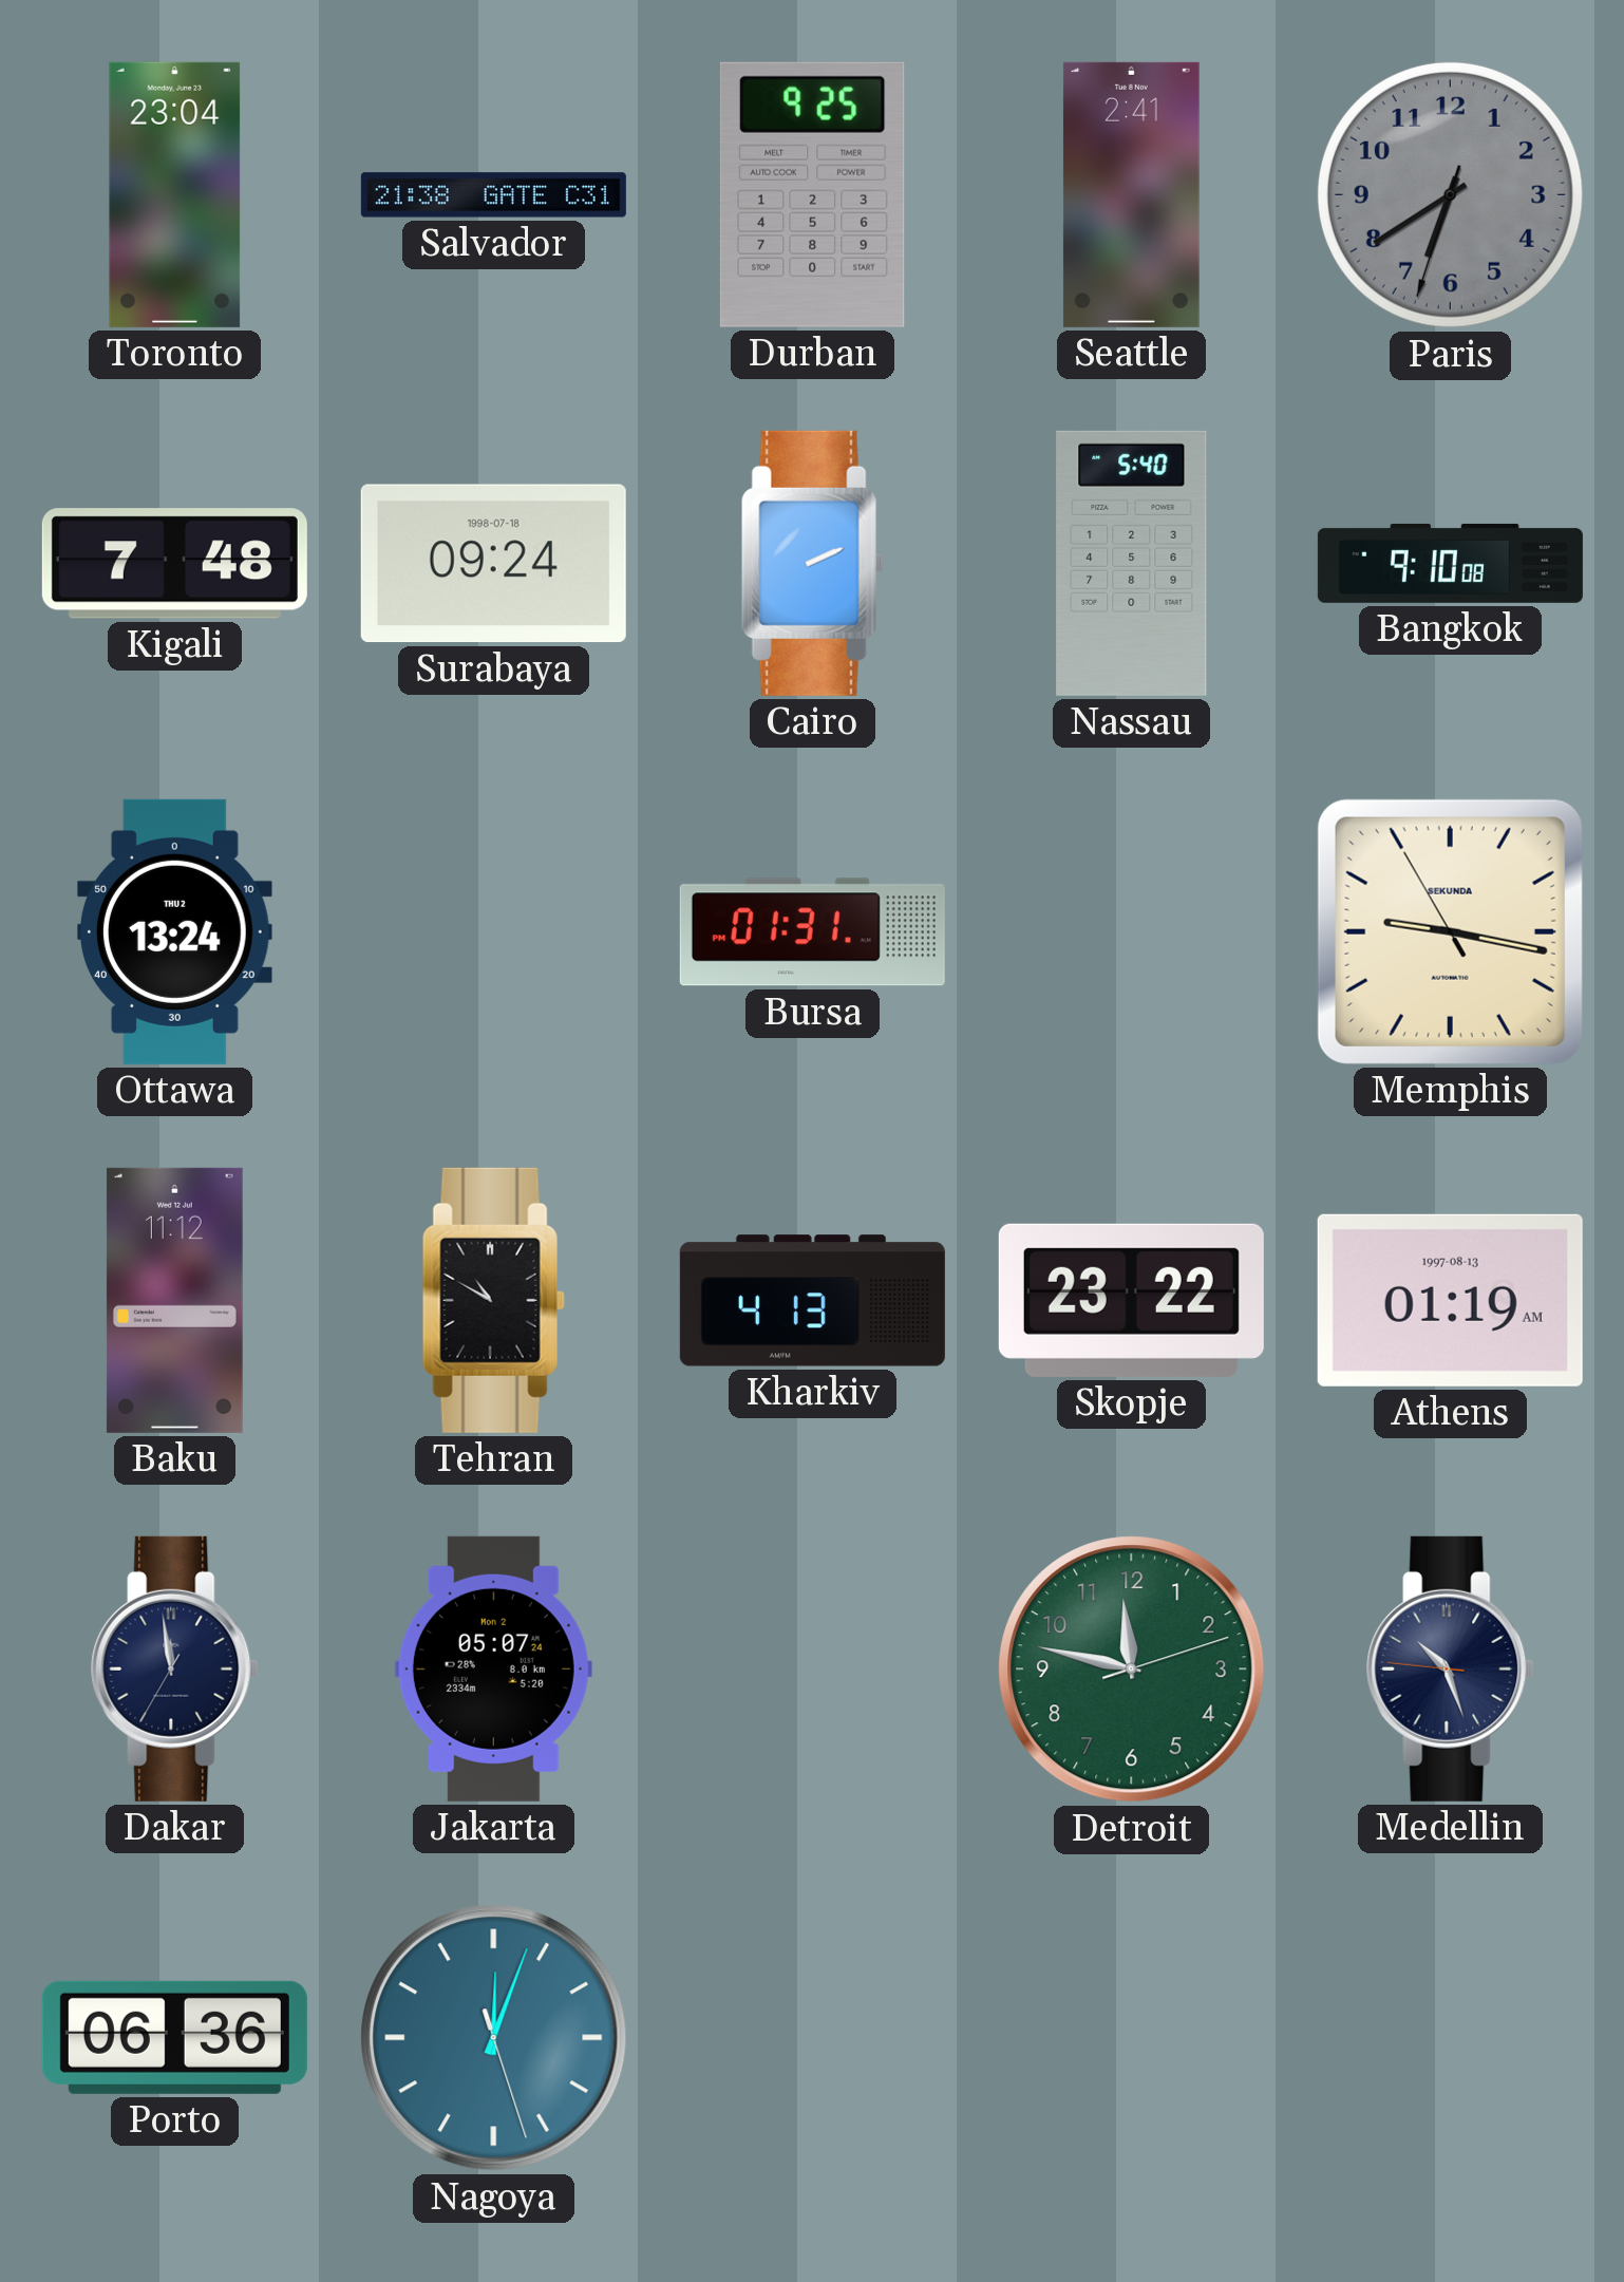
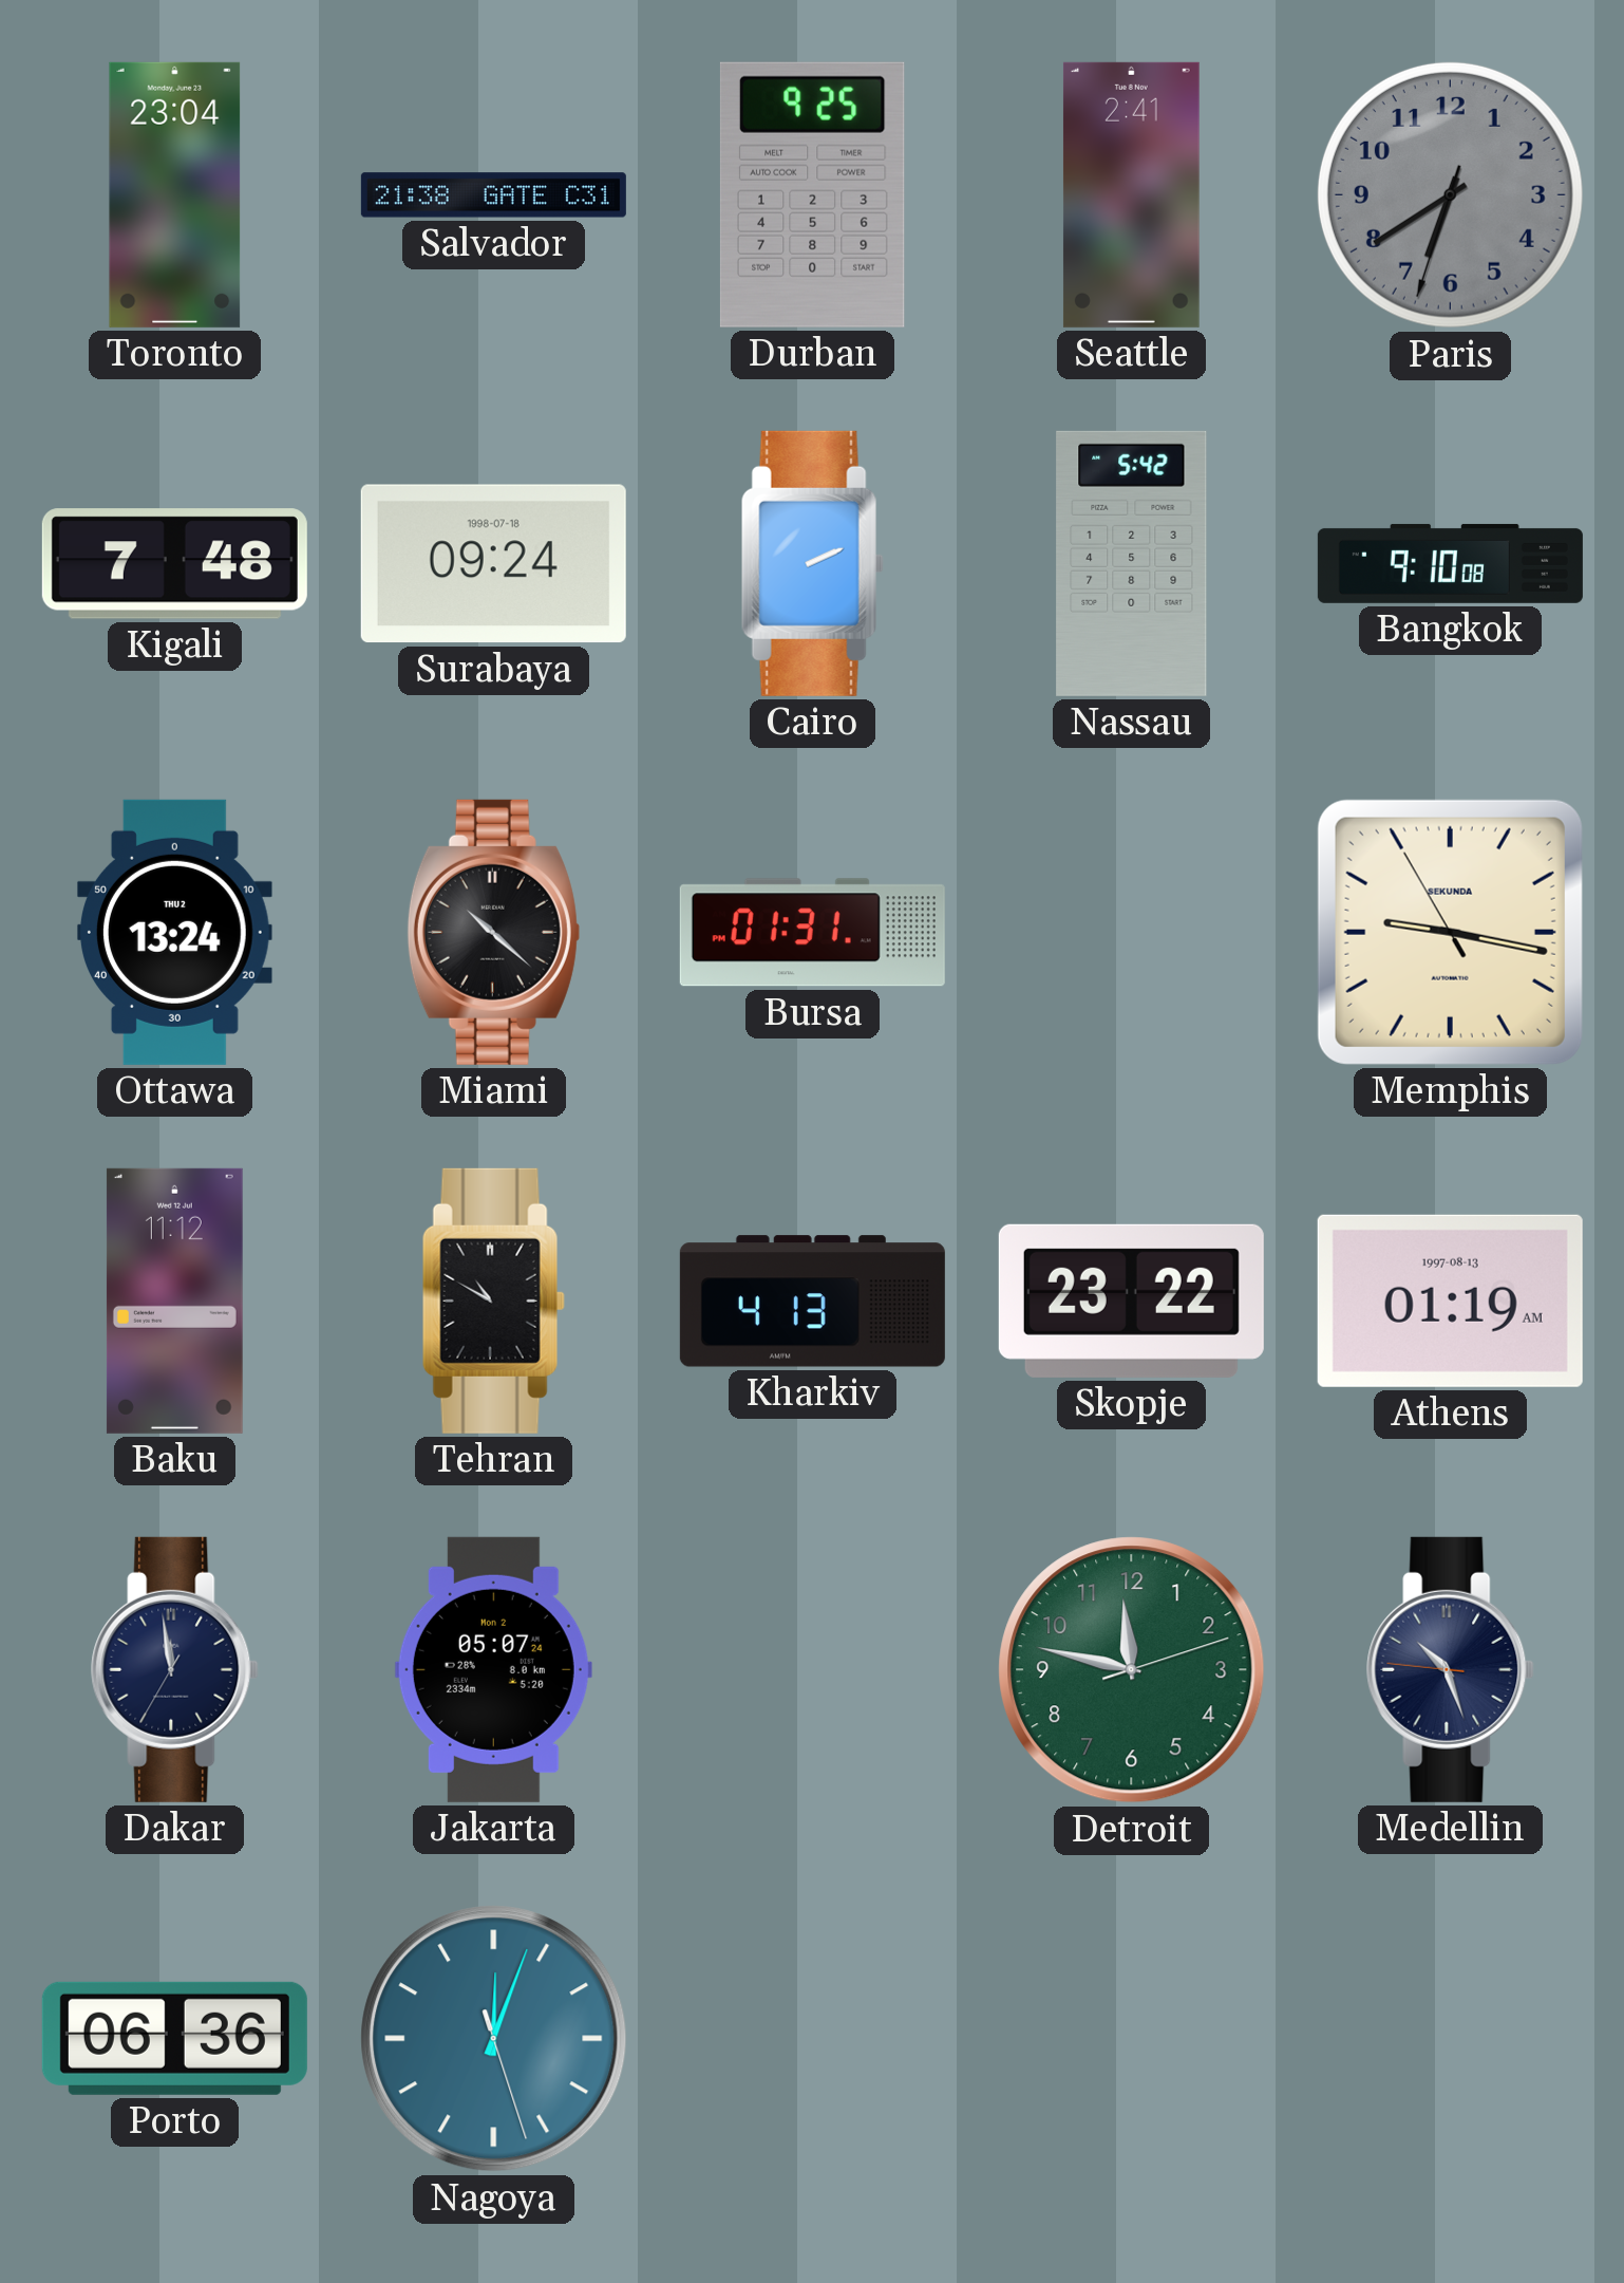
Nassau: 5:40 -> 5:42 (1132, 563)
Miami: none -> 10:22 (493, 932)
